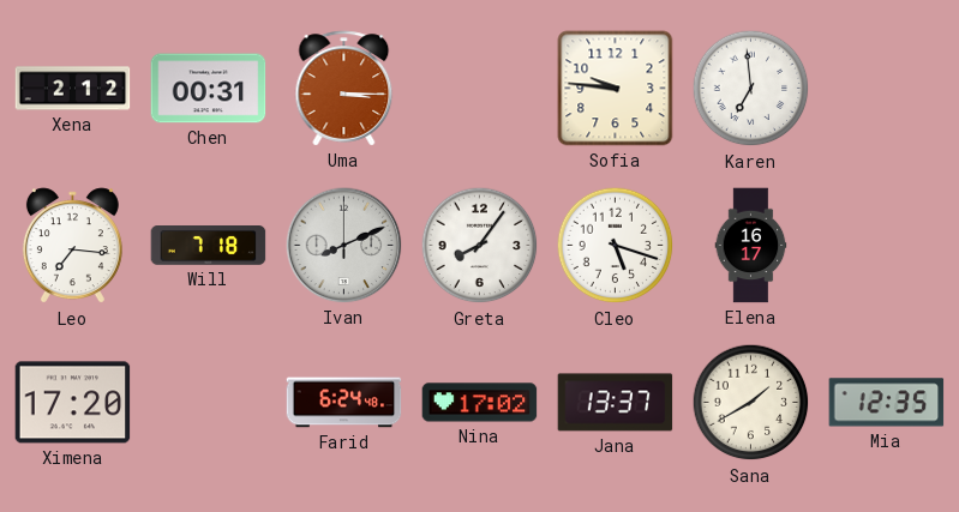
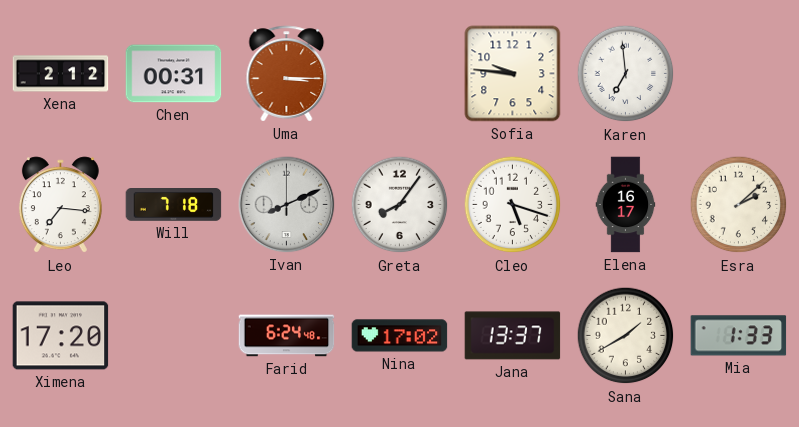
Esra: none -> 2:08 (739, 205)
Mia: 12:35 -> 1:33 (739, 336)
